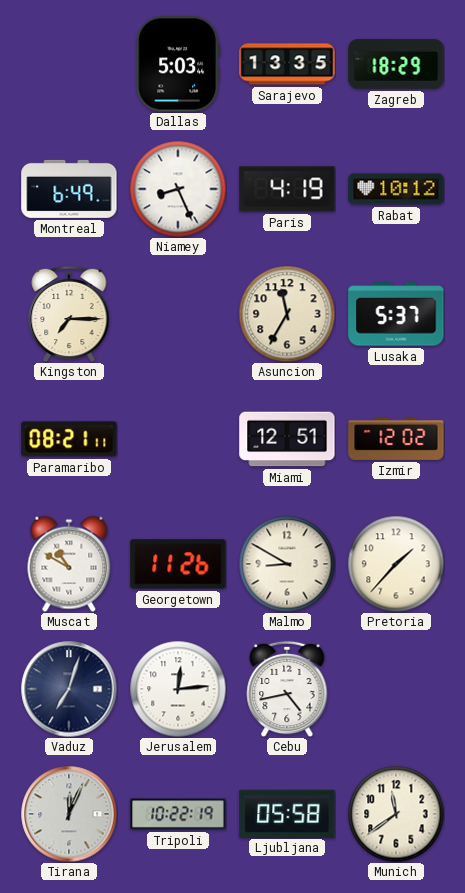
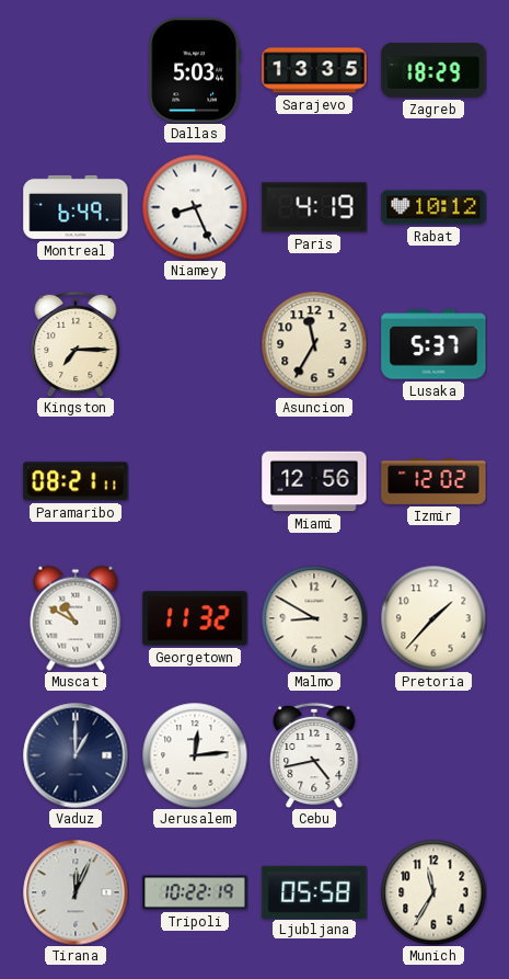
Miami: 12:51 -> 12:56 (314, 481)
Georgetown: 11:26 -> 11:32 (195, 618)
Vaduz: 7:03 -> 1:00 (76, 755)
Munich: 11:39 -> 11:35 (433, 892)
